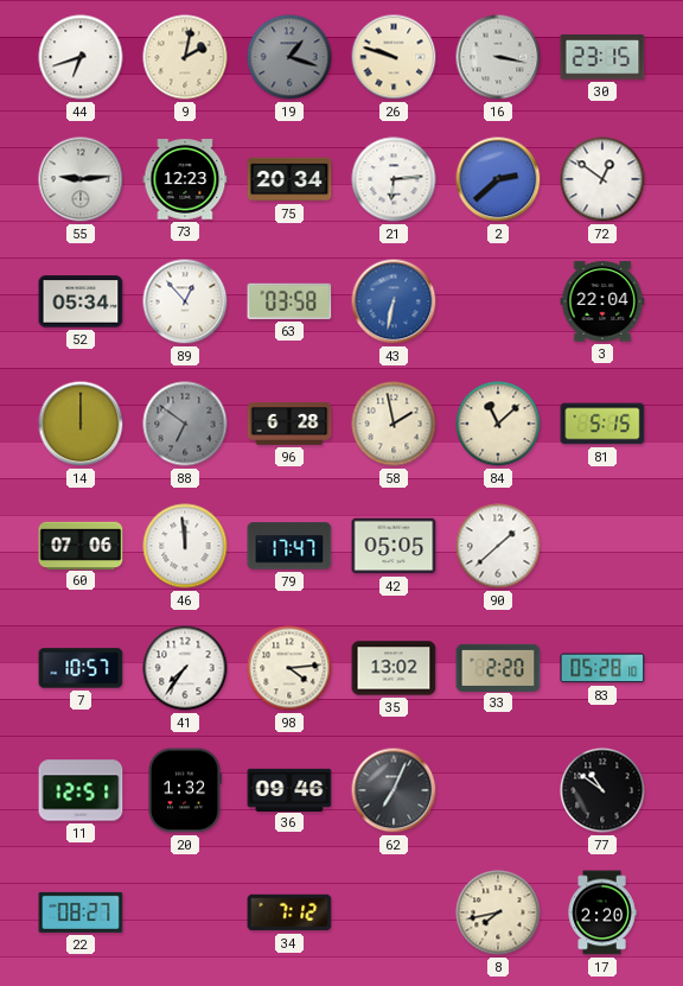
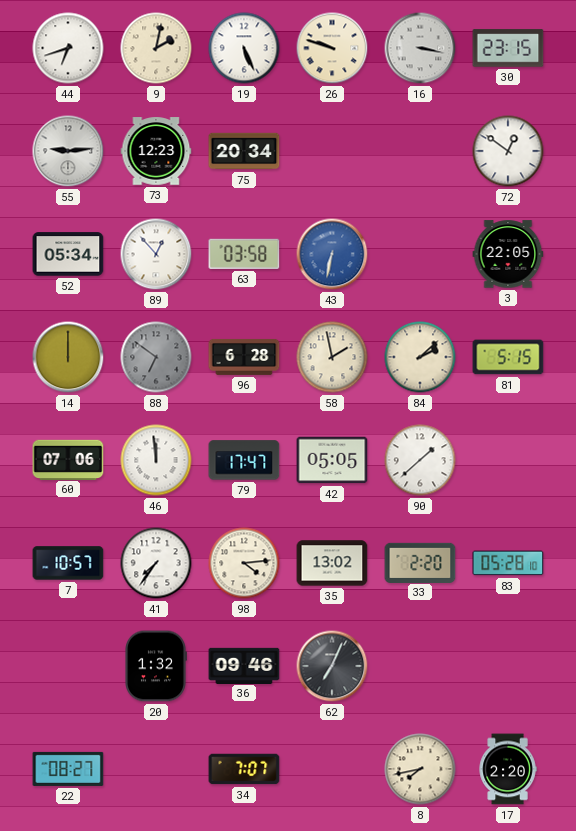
19: 1:18 -> 5:26 (244, 48)
19 dial: grey -> white (244, 48)
21: 6:14 -> none (394, 179)
2: 2:38 -> none (498, 179)
3: 22:04 -> 22:05 (508, 254)
84: 11:08 -> 2:08 (420, 357)
11: 12:51 -> none (81, 790)
77: 10:51 -> none (602, 790)
34: 7:12 -> 7:07 (244, 769)
